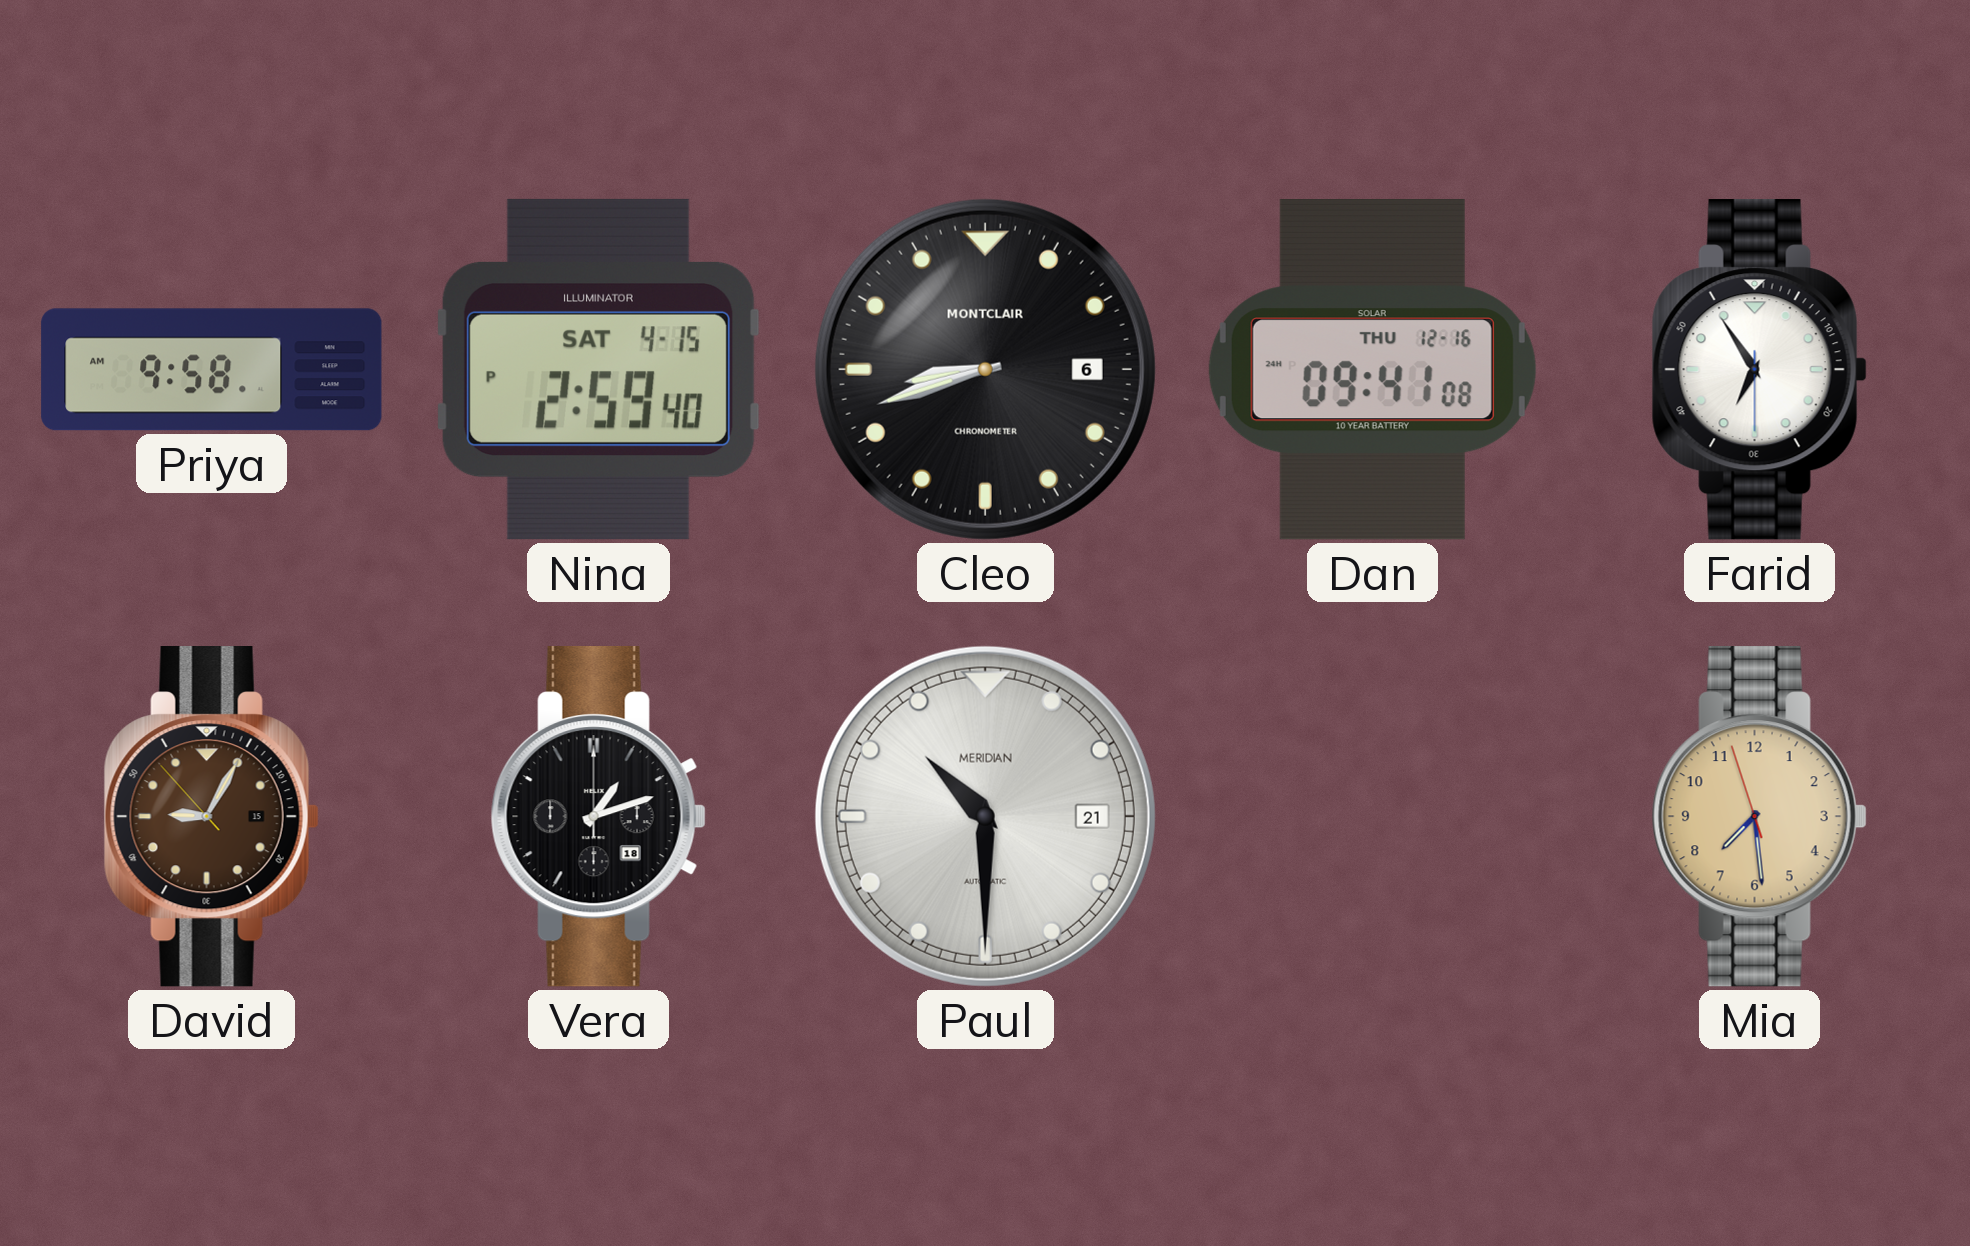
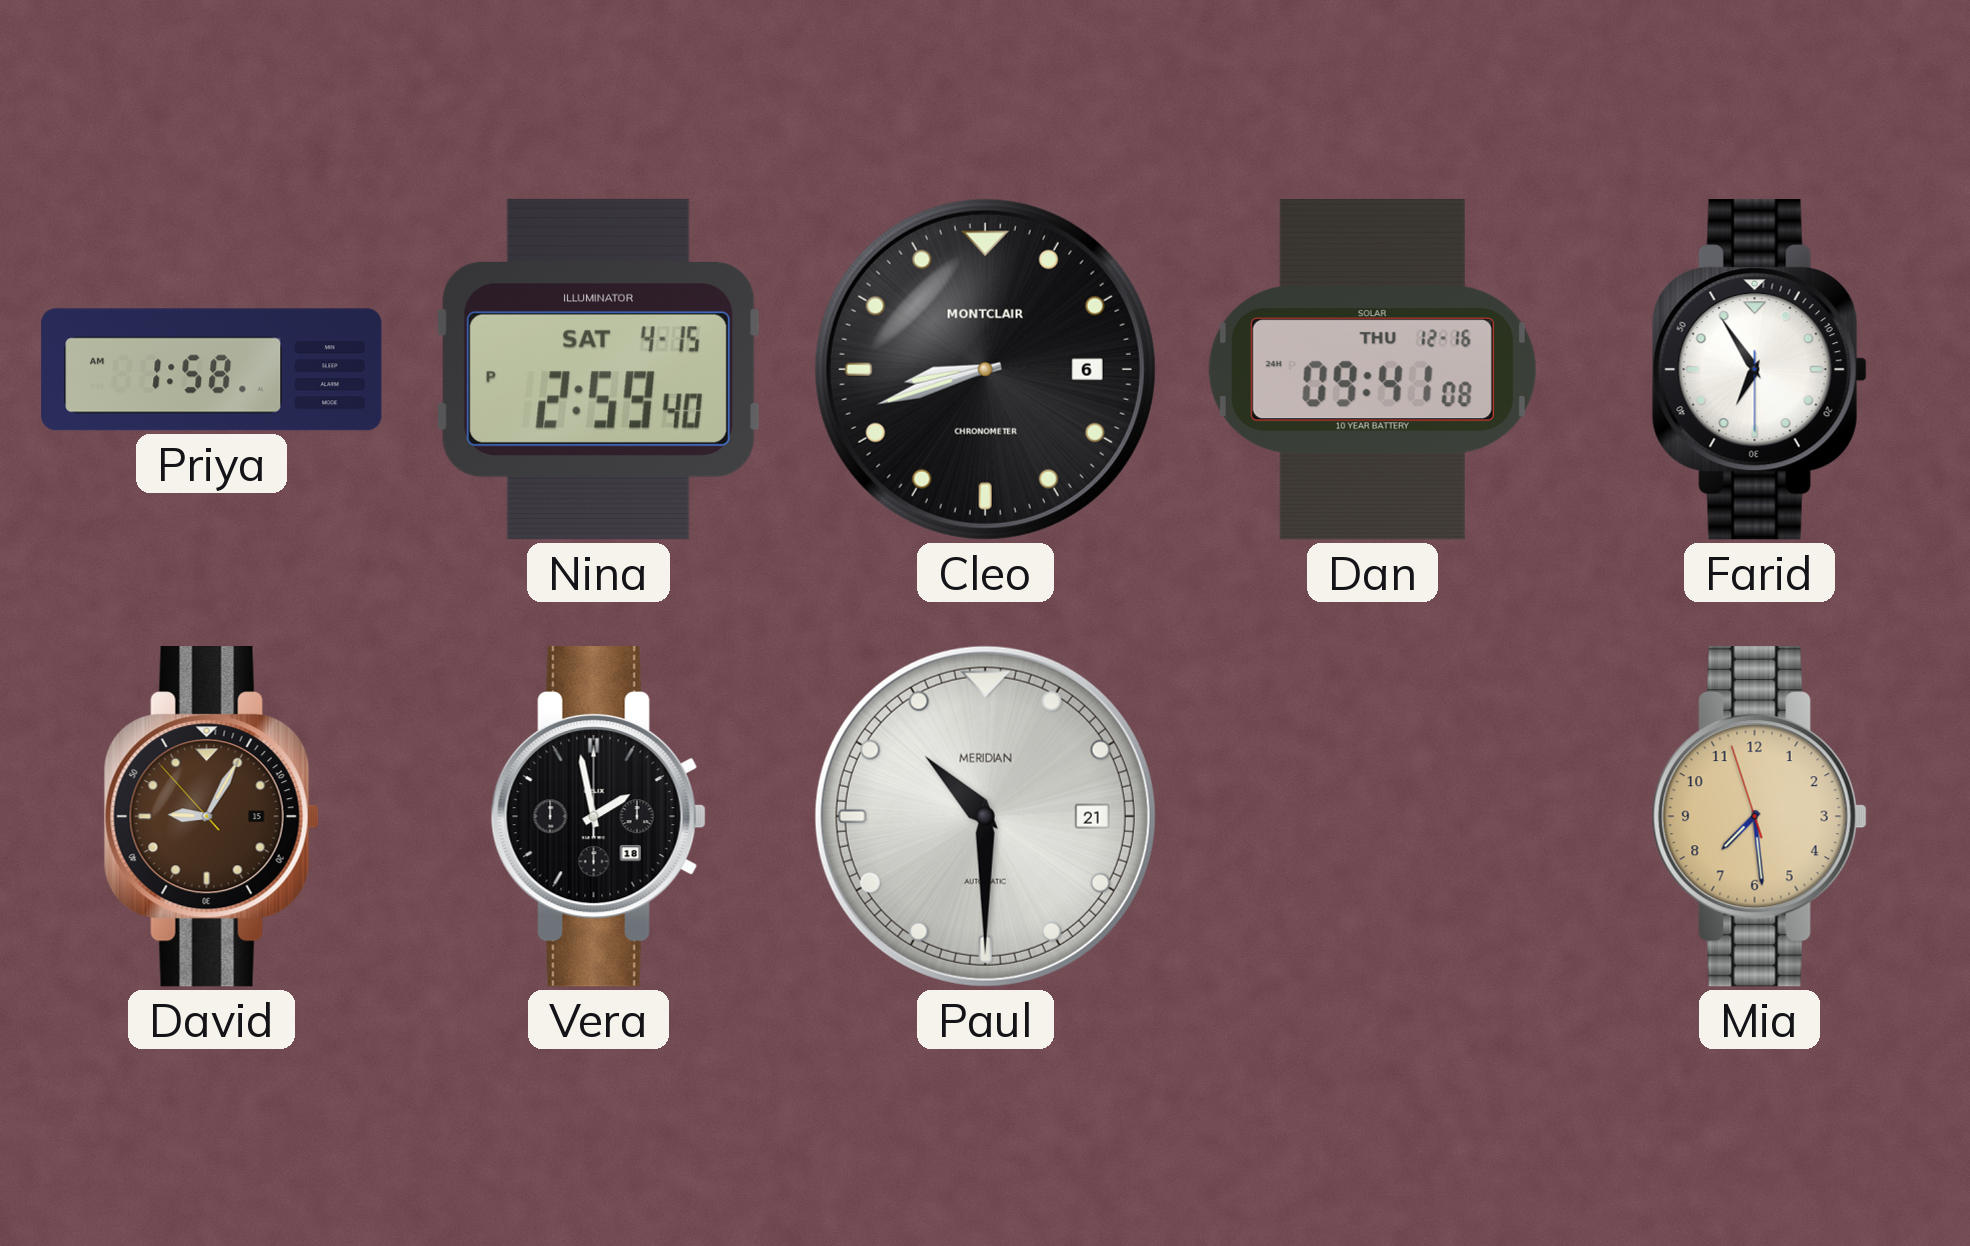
Priya: 9:58 -> 1:58 (212, 370)
Vera: 1:12 -> 1:58 (598, 817)
